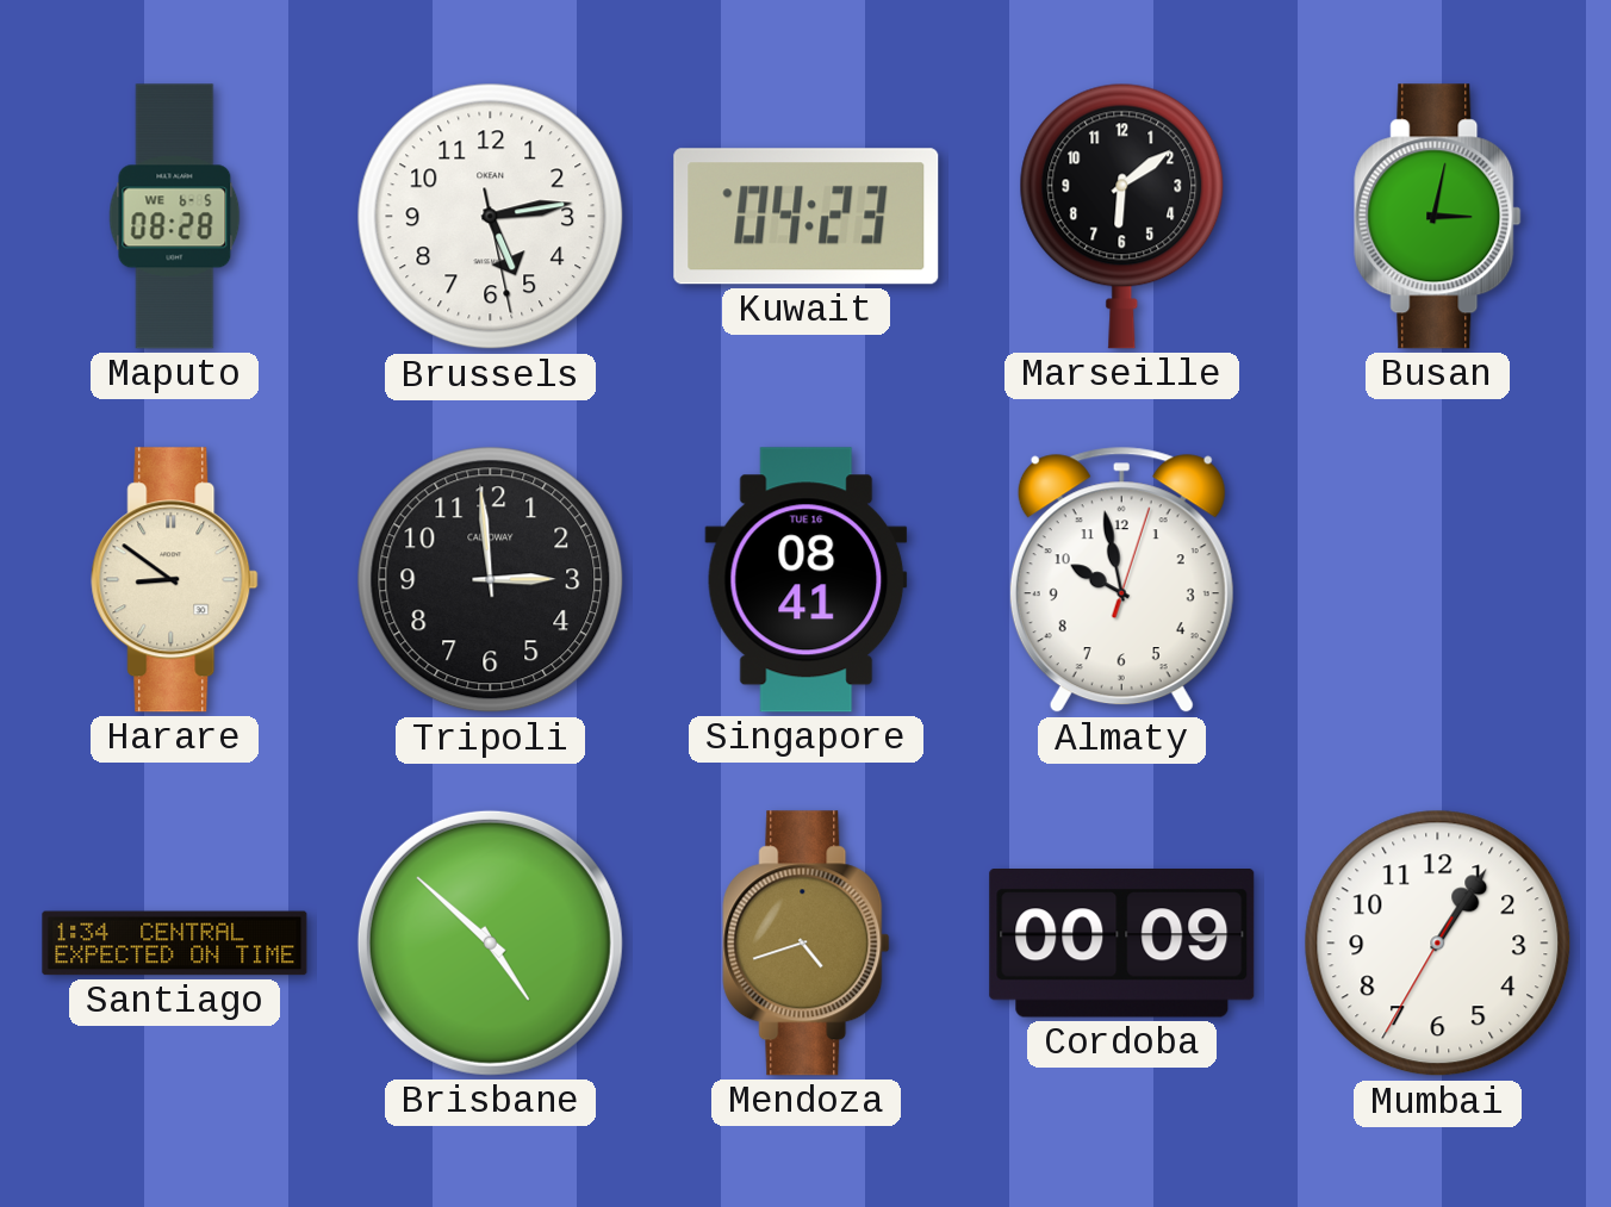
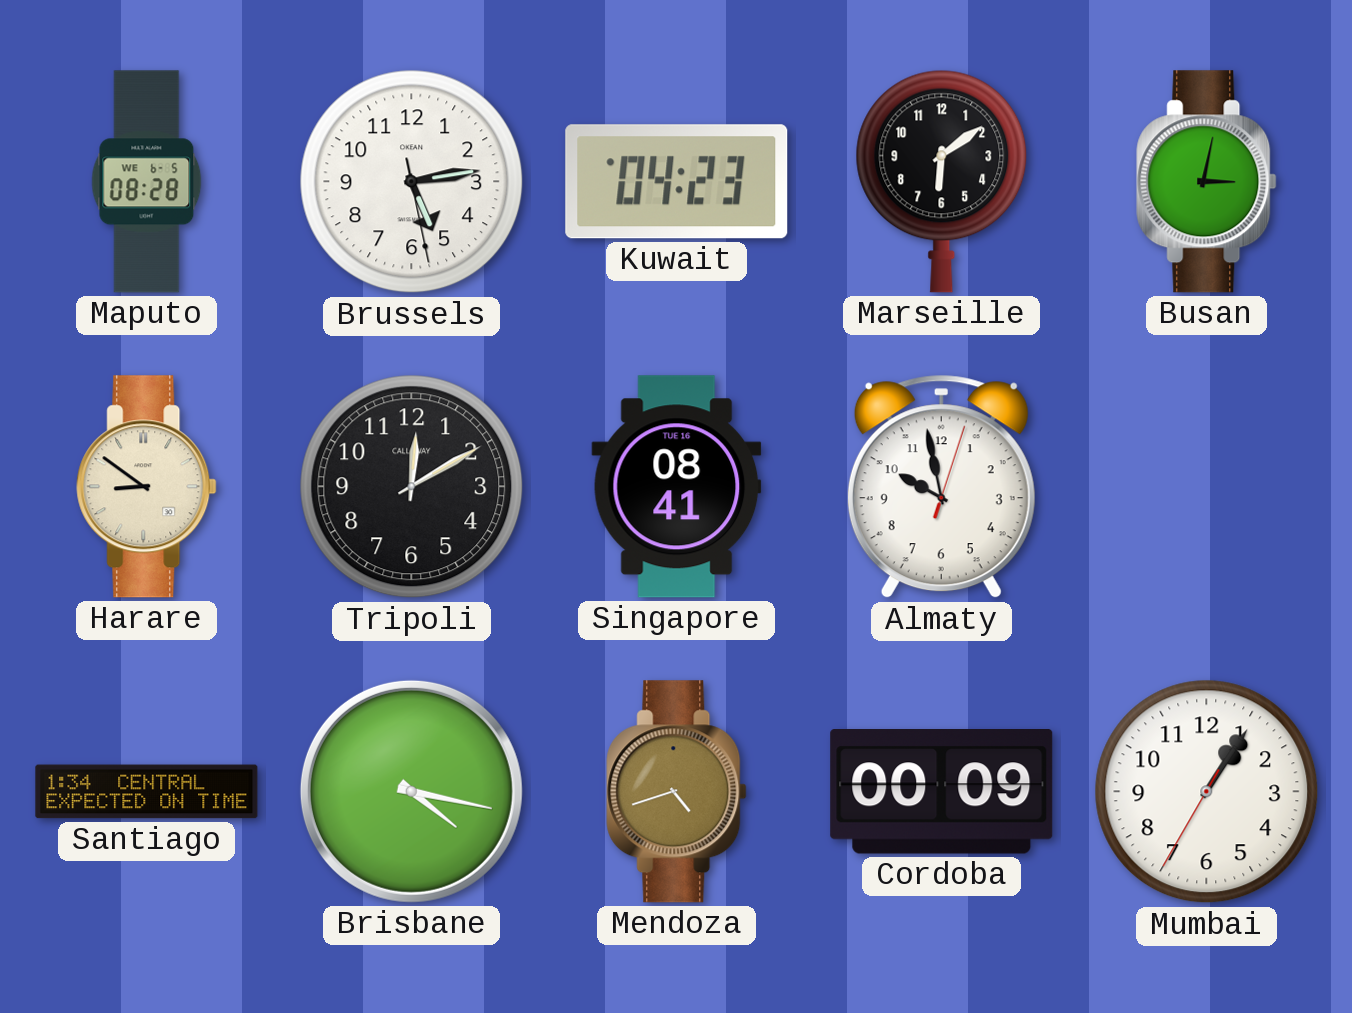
Tripoli: 2:59 -> 12:10 (412, 487)
Brisbane: 4:52 -> 4:17 (411, 791)
